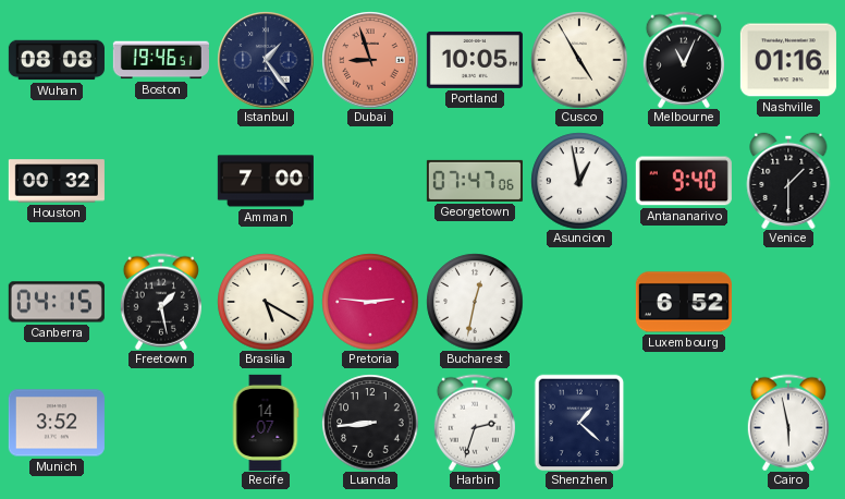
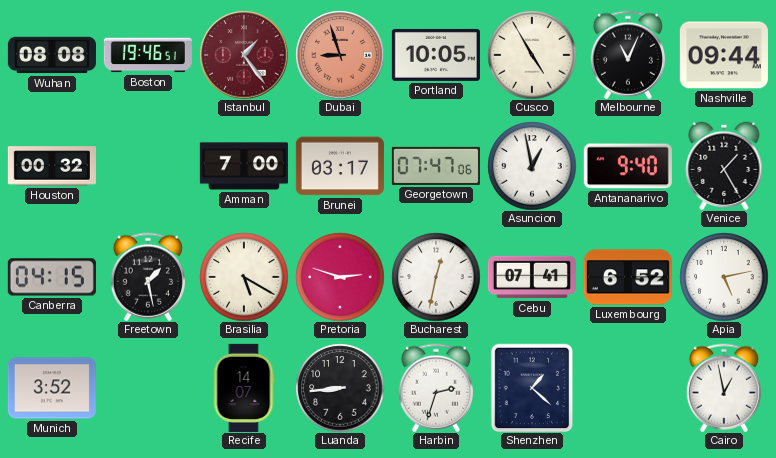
Istanbul dial: navy -> burgundy (244, 55)
Nashville: 01:16 -> 09:44 (724, 55)
Brunei: none -> 03:17 (340, 166)
Venice: 1:30 -> 1:25 (724, 166)
Pretoria: 2:46 -> 2:48 (340, 277)
Cebu: none -> 07:41 (532, 277)
Apia: none -> 5:13 (724, 277)
Cairo: 5:58 -> 12:58 (724, 388)
